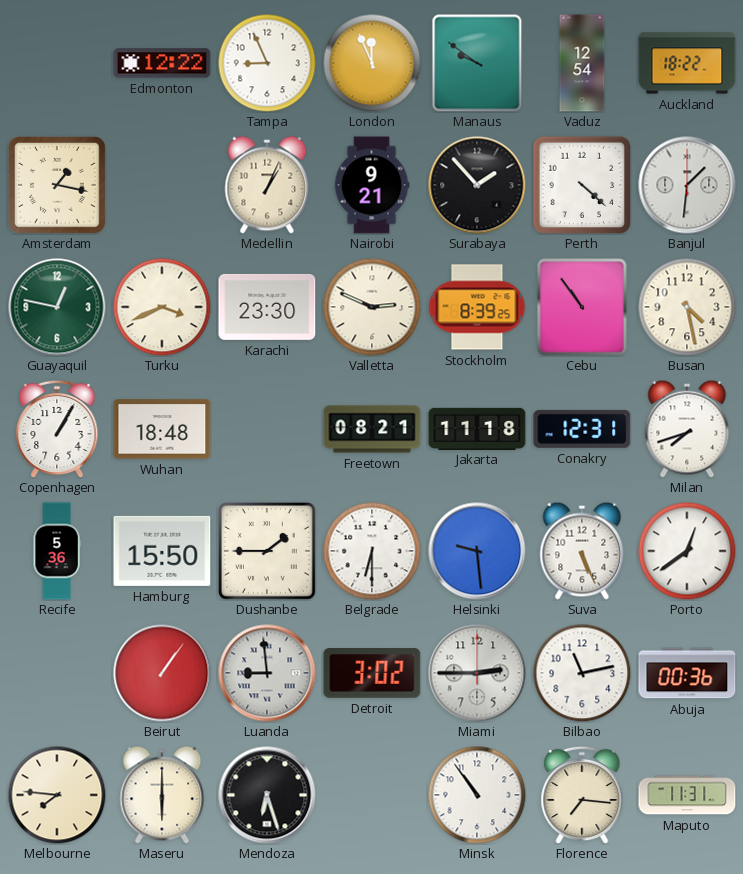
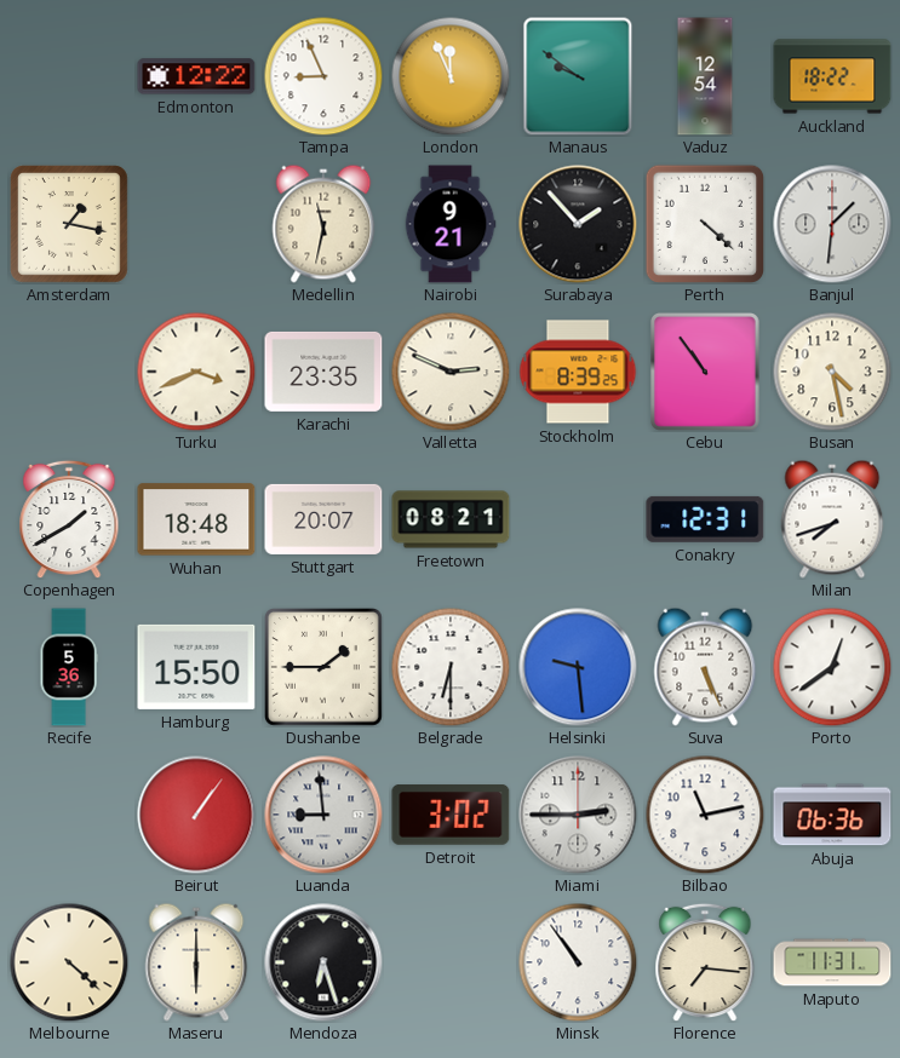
Medellin: 1:04 -> 11:32 (323, 224)
Guayaquil: 12:47 -> none (57, 307)
Karachi: 23:30 -> 23:35 (323, 372)
Copenhagen: 1:05 -> 1:40 (69, 519)
Stuttgart: none -> 20:07 (323, 519)
Jakarta: 11:18 -> none (477, 428)
Abuja: 00:36 -> 06:36 (832, 815)
Melbourne: 7:46 -> 4:22 (69, 962)
